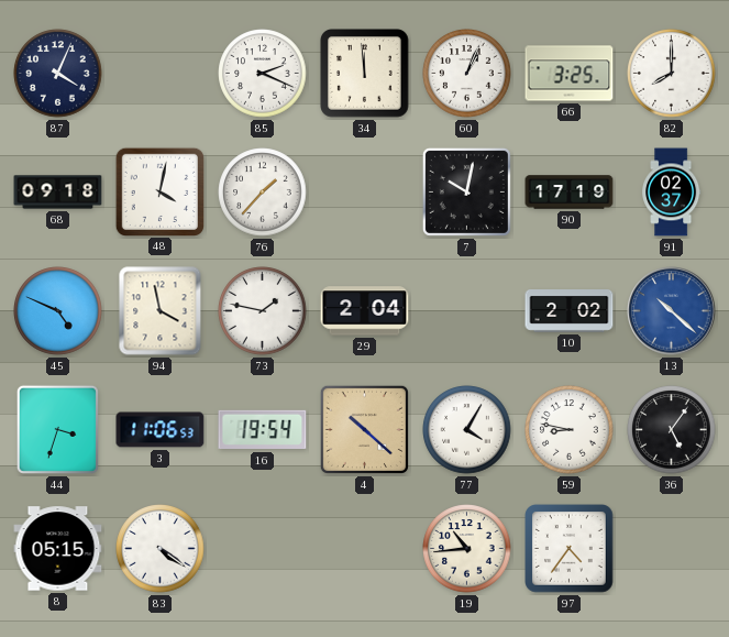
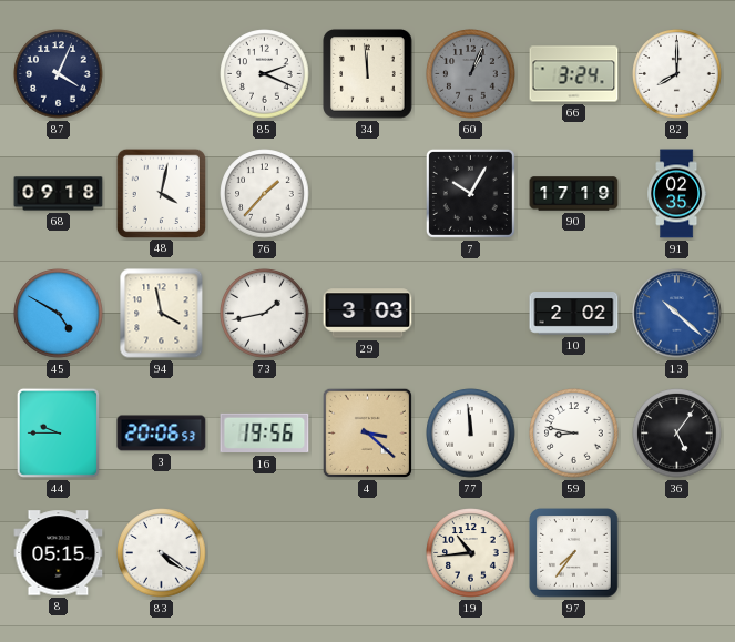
60 dial: white -> grey (471, 74)
66: 3:25 -> 3:24 (574, 74)
7: 10:02 -> 10:05 (470, 193)
91: 02:37 -> 02:35 (677, 194)
45: 4:49 -> 4:50 (59, 314)
73: 1:47 -> 1:43 (265, 314)
29: 2:04 -> 3:03 (368, 314)
44: 3:33 -> 9:45 (58, 432)
3: 11:06 -> 20:06 (162, 434)
16: 19:54 -> 19:56 (265, 434)
4: 10:22 -> 3:22 (367, 432)
77: 4:05 -> 11:59 (471, 434)
97: 4:36 -> 7:36 (574, 553)
